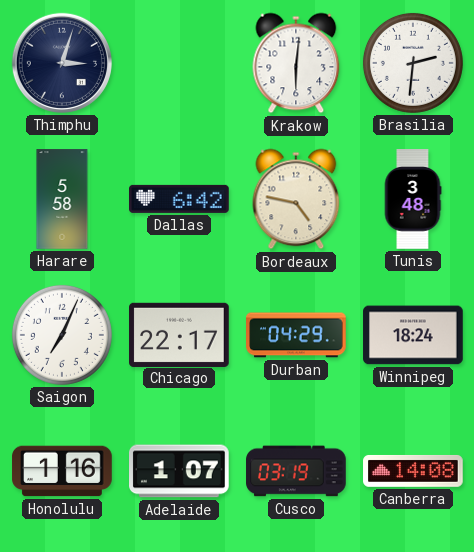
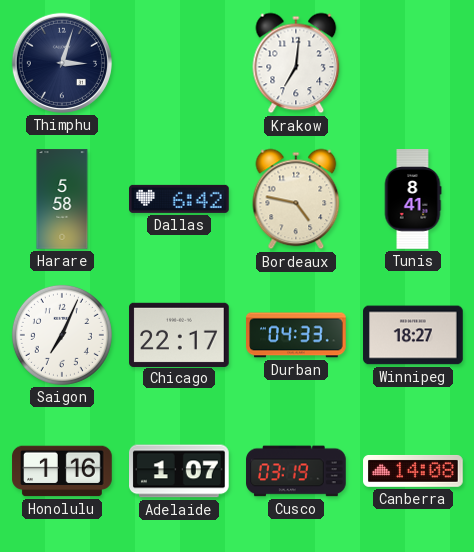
Krakow: 6:01 -> 7:01 (296, 63)
Brasilia: 2:31 -> none (413, 63)
Tunis: 3:48 -> 8:41 (413, 199)
Durban: 04:29 -> 04:33 (296, 335)
Winnipeg: 18:24 -> 18:27 (413, 335)
